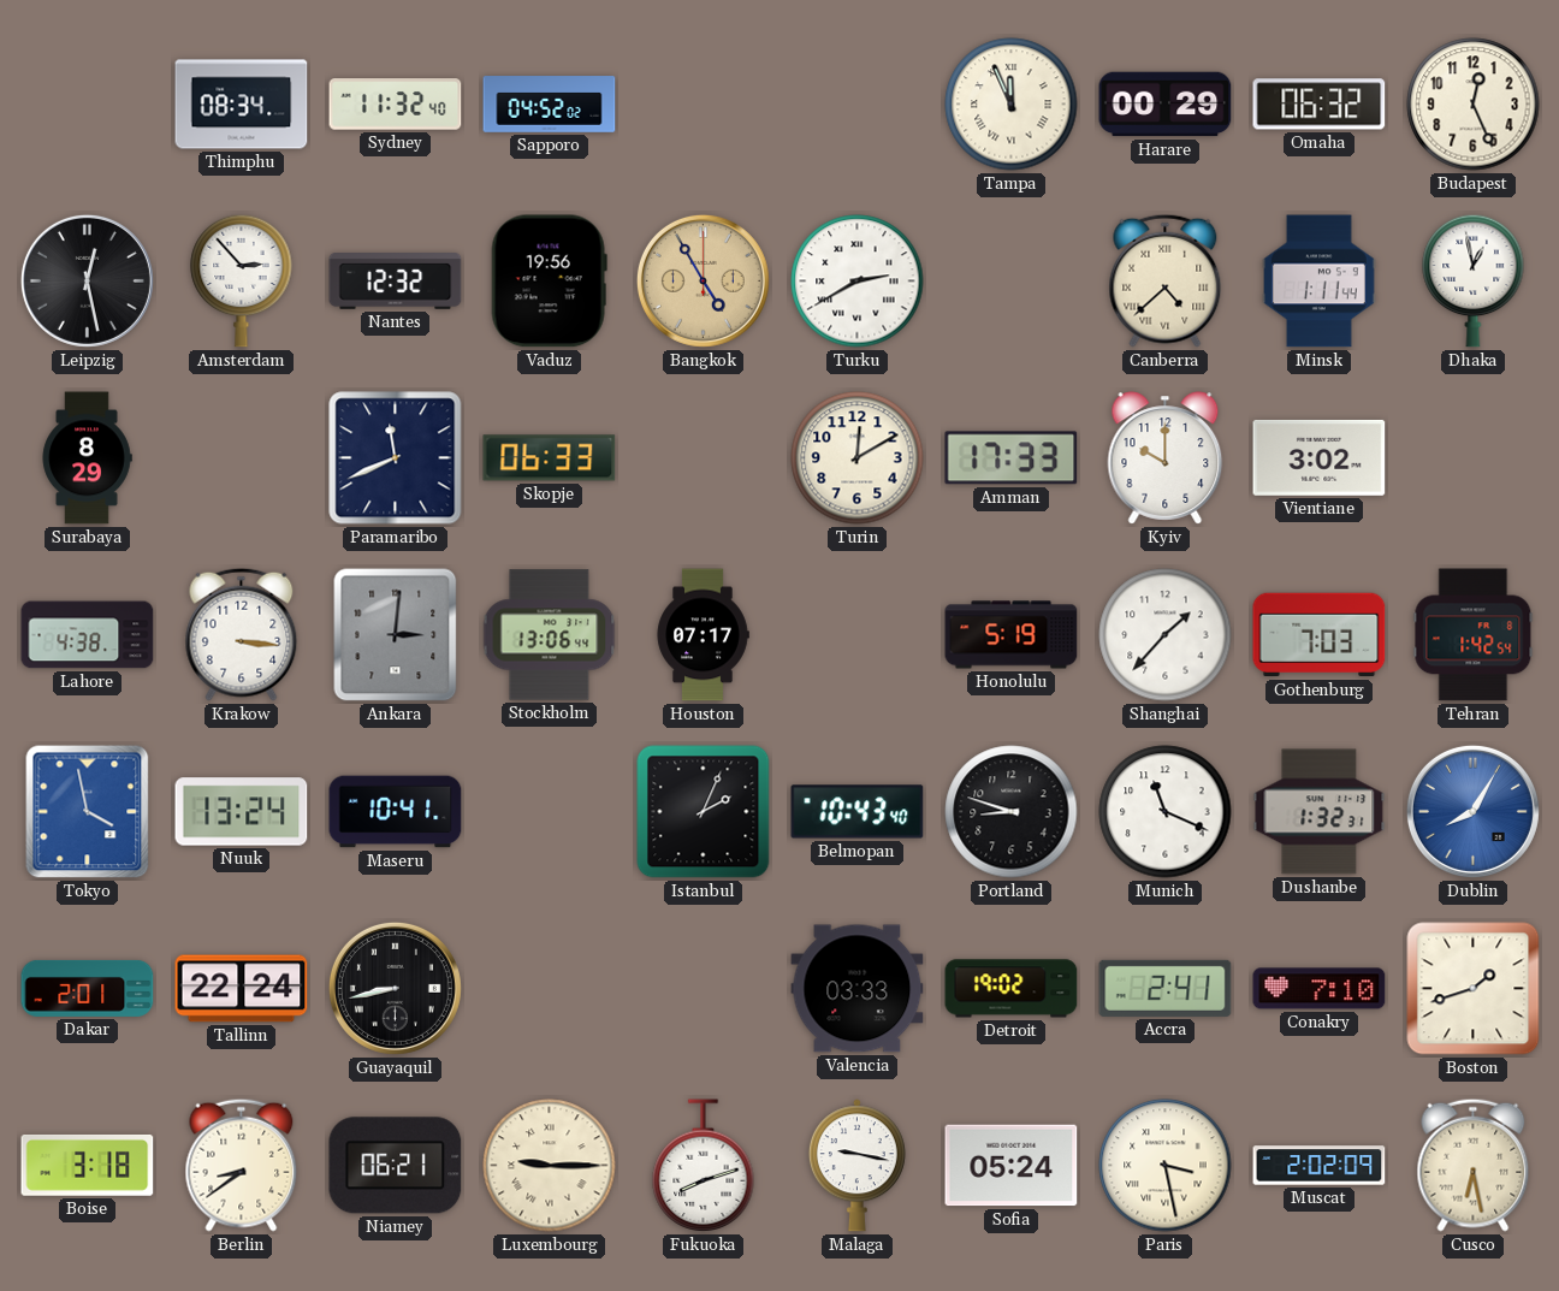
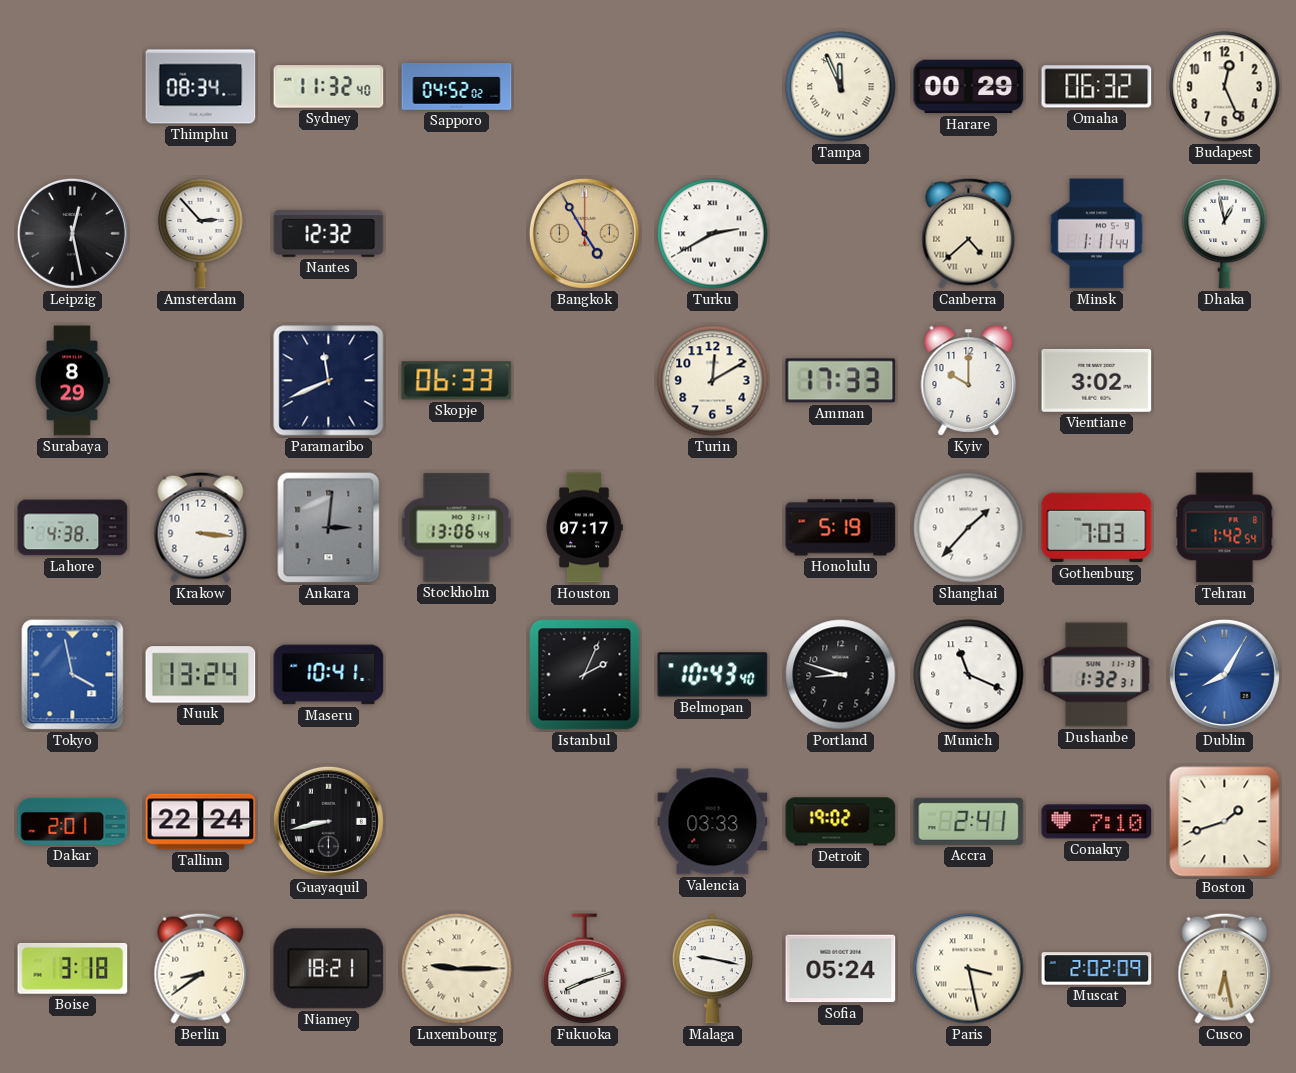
Vaduz: 19:56 -> none (549, 282)
Niamey: 06:21 -> 18:21 (329, 969)
